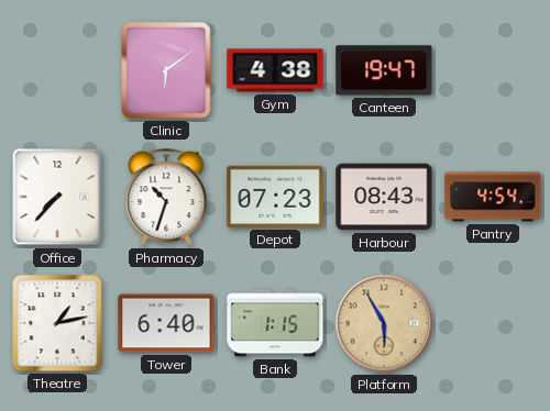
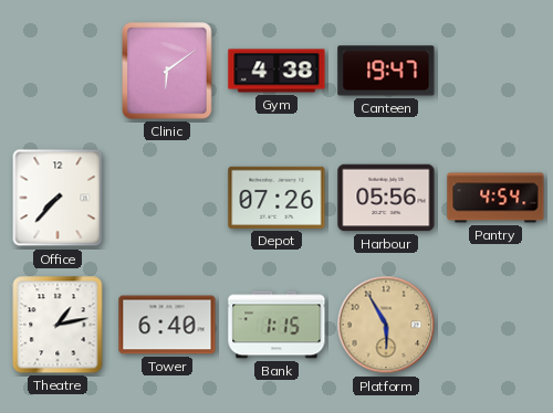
Pharmacy: 10:33 -> none (166, 198)
Depot: 07:23 -> 07:26 (276, 198)
Harbour: 08:43 -> 05:56 (386, 198)
